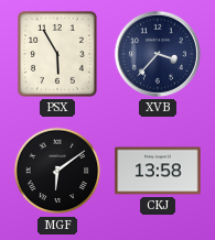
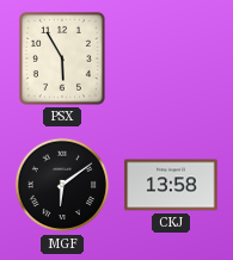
XVB: 3:37 -> none (158, 54)
